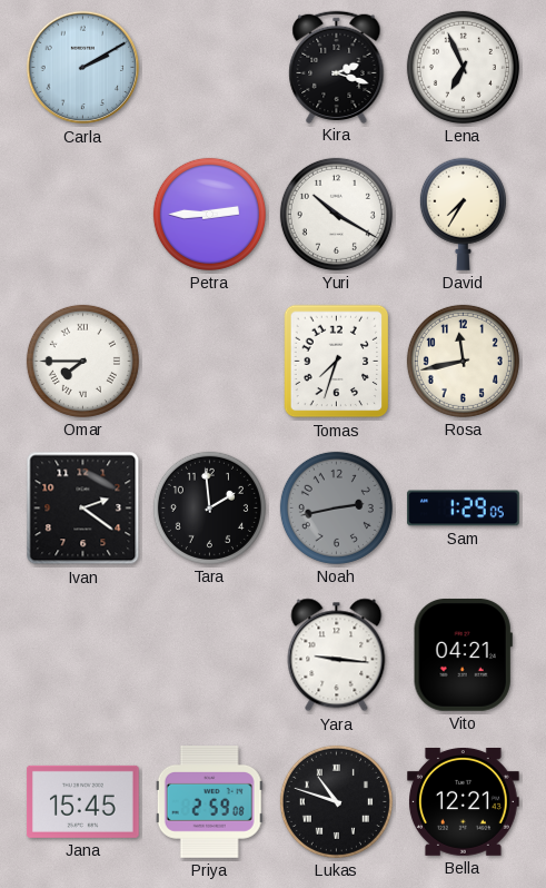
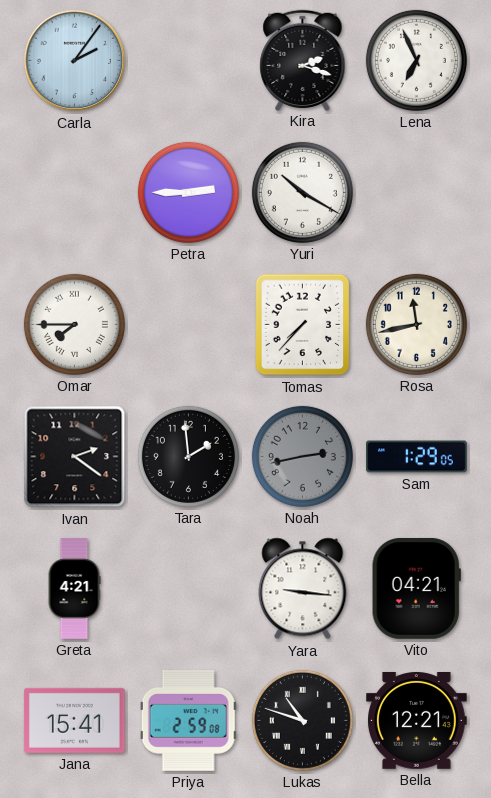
Carla: 2:10 -> 2:06 (75, 61)
David: 7:35 -> none (463, 214)
Tomas: 7:33 -> 7:37 (303, 325)
Greta: none -> 4:21 (74, 589)
Jana: 15:45 -> 15:41 (74, 720)
